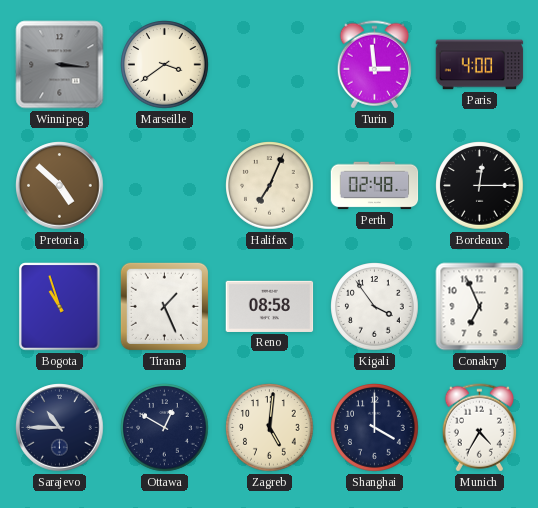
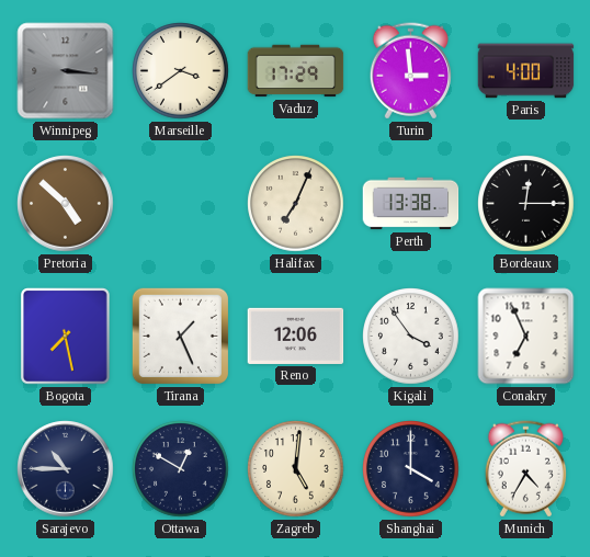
Vaduz: none -> 17:29 (296, 71)
Perth: 02:48 -> 13:38 (411, 204)
Bogota: 10:57 -> 7:28 (66, 337)
Reno: 08:58 -> 12:06 (296, 336)
